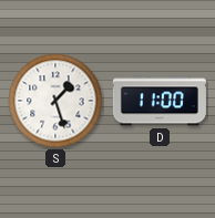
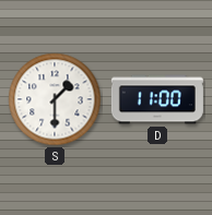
S: 1:27 -> 1:30 (55, 99)
